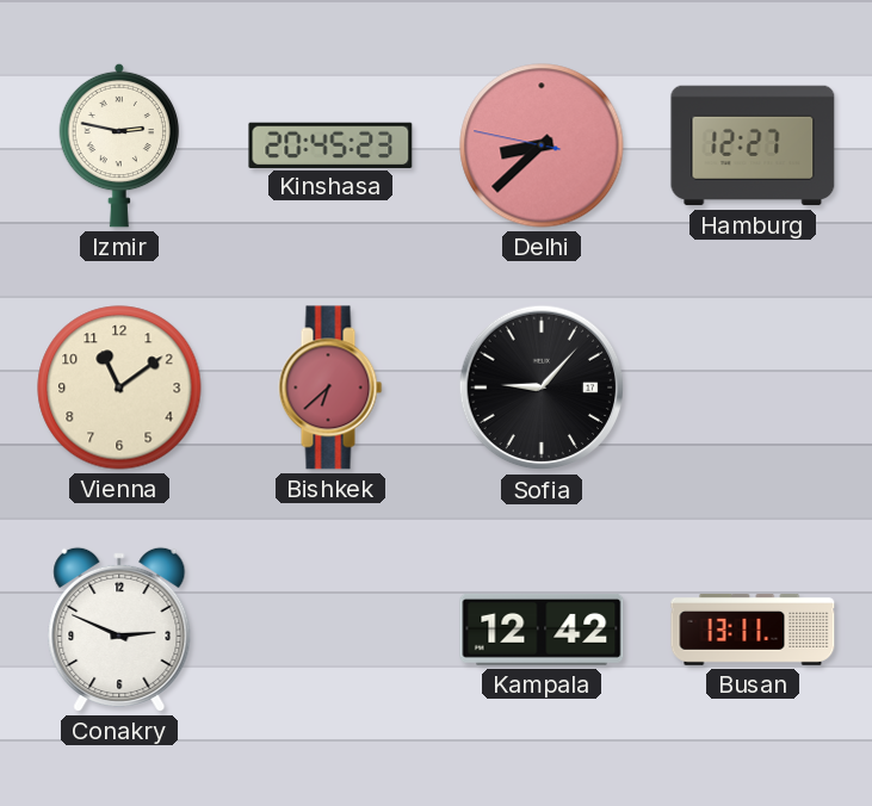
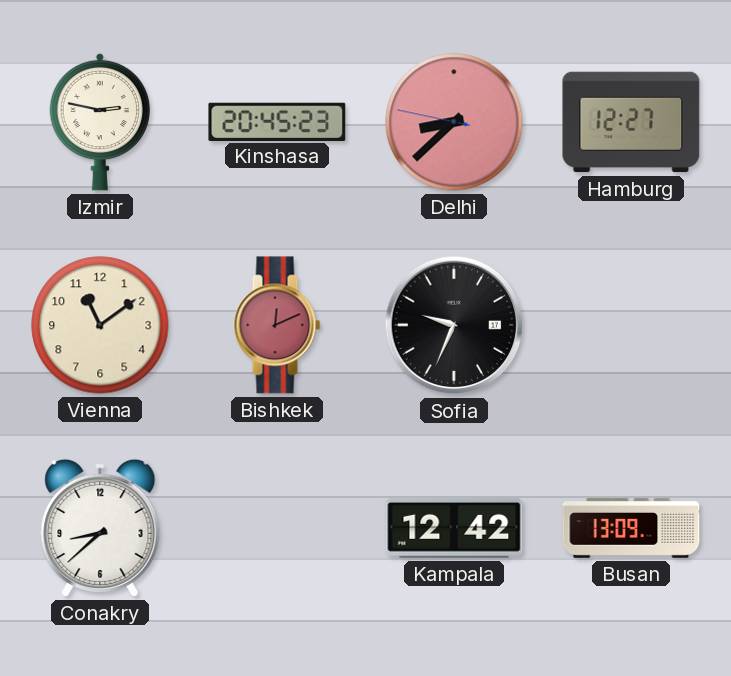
Bishkek: 6:38 -> 12:11 (277, 325)
Sofia: 9:07 -> 9:34 (454, 325)
Conakry: 2:49 -> 8:38 (100, 528)
Busan: 13:11 -> 13:09 (631, 528)
